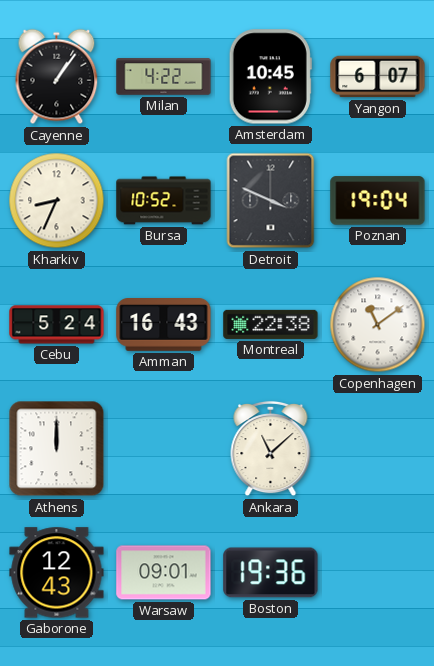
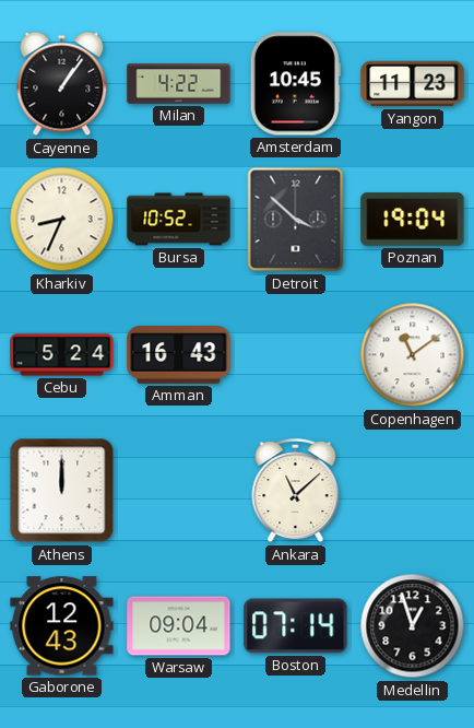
Yangon: 6:07 -> 11:23 (413, 84)
Detroit: 3:49 -> 3:52 (296, 220)
Montreal: 22:38 -> none (271, 324)
Warsaw: 09:01 -> 09:04 (179, 626)
Boston: 19:36 -> 07:14 (296, 626)
Medellin: none -> 12:57 (413, 626)
